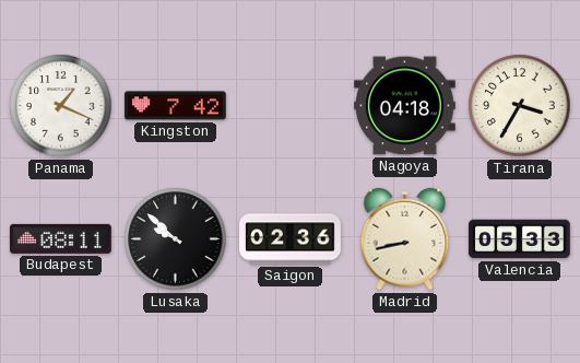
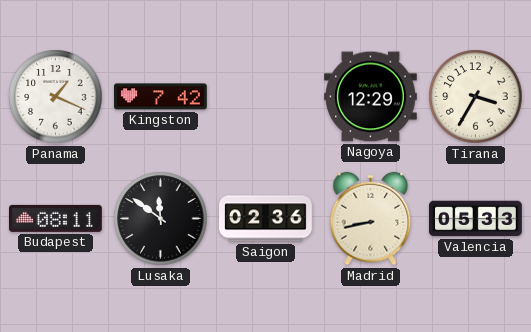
Nagoya: 04:18 -> 12:29 (371, 97)
Lusaka: 9:52 -> 11:51 (161, 219)
